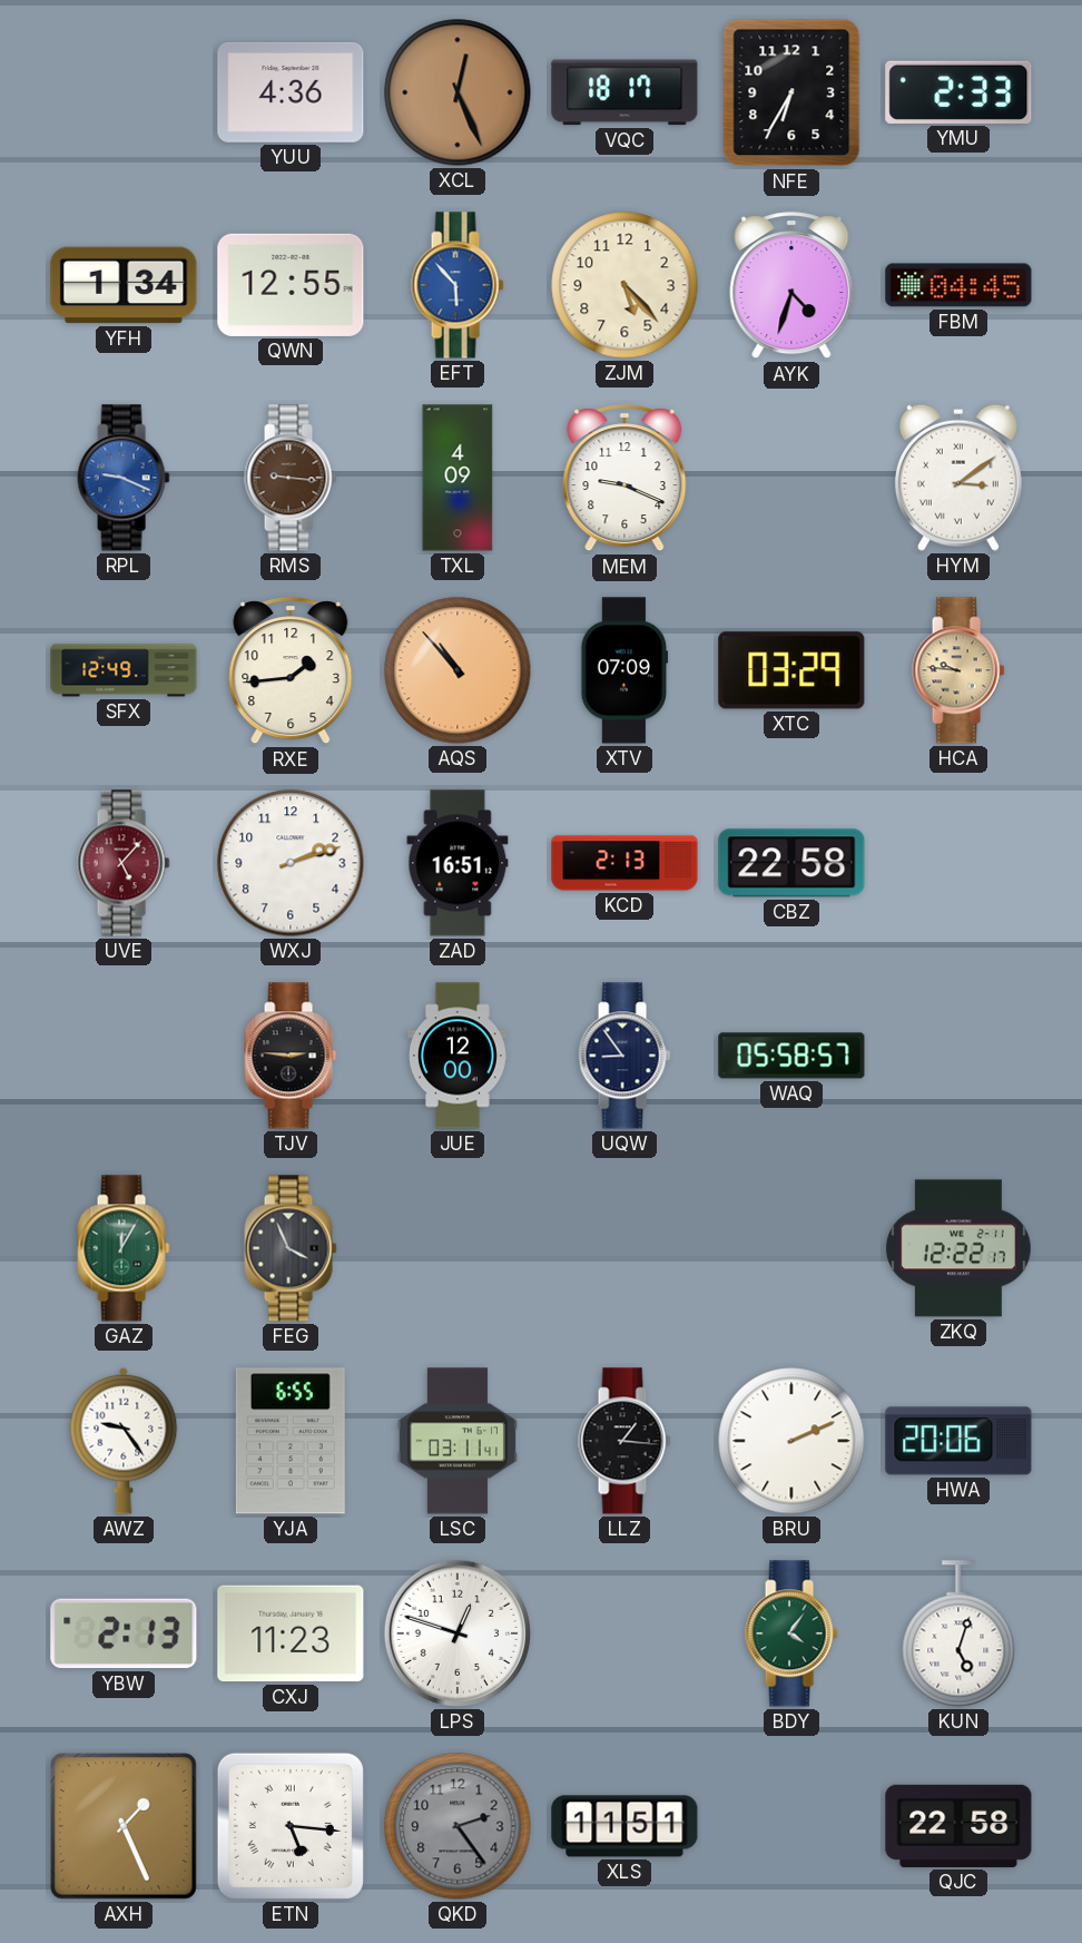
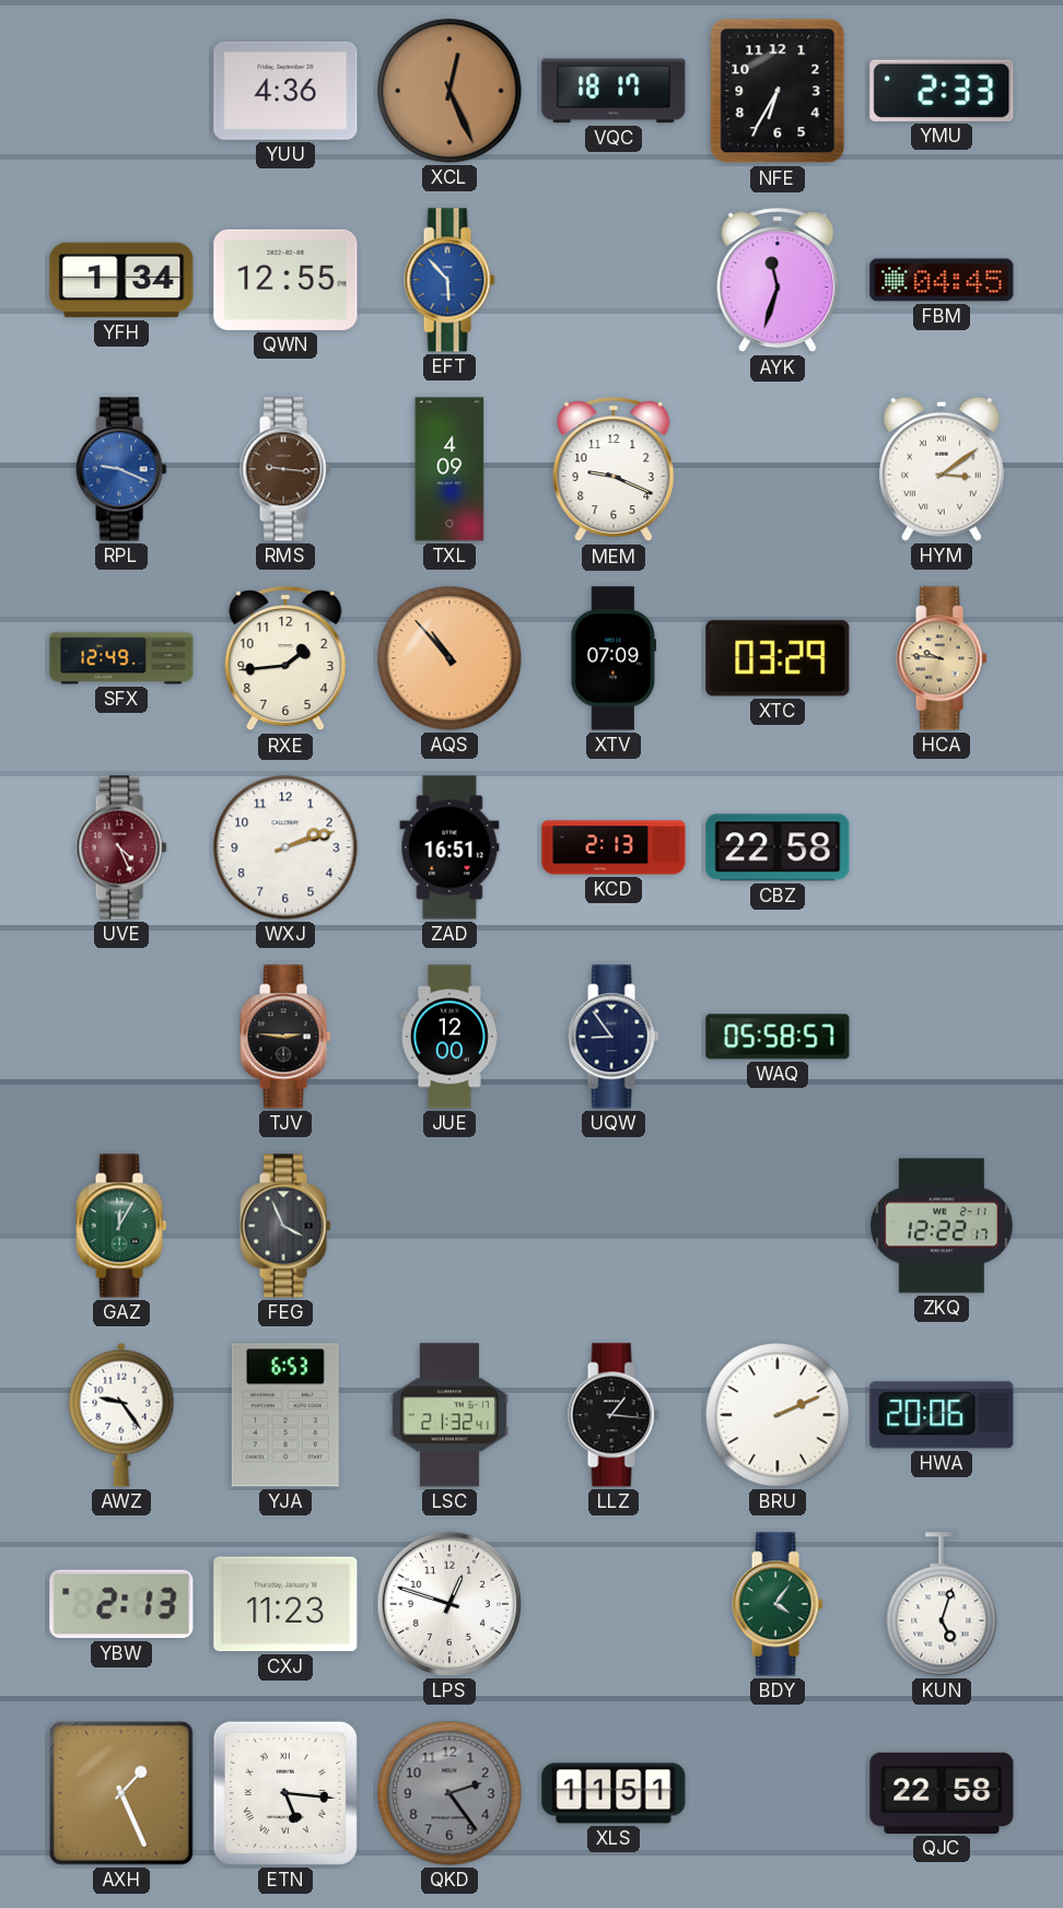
ZJM: 5:23 -> none (624, 285)
AYK: 4:33 -> 11:33 (778, 281)
UVE: 5:07 -> 4:26 (121, 847)
YJA: 6:55 -> 6:53 (285, 1415)
LSC: 03:11 -> 21:32 (449, 1415)
